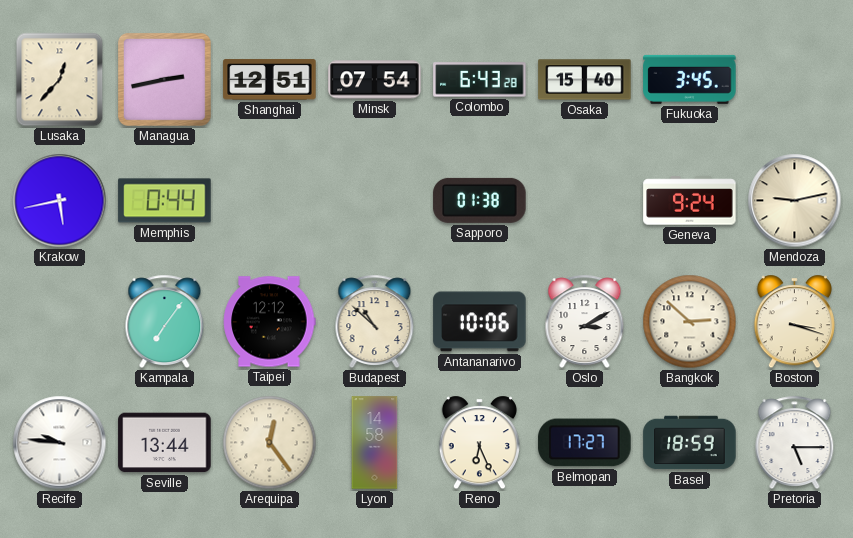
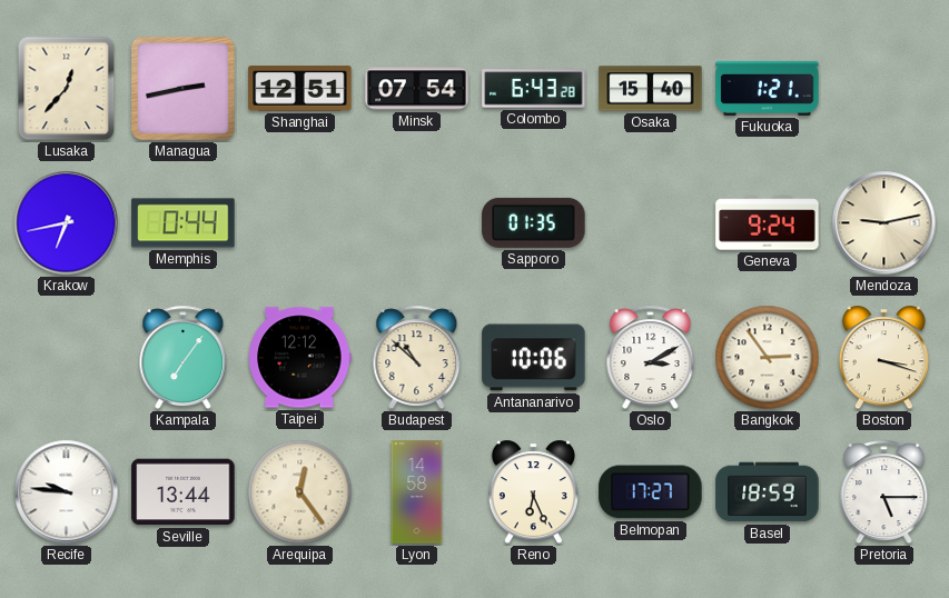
Fukuoka: 3:45 -> 1:21 (768, 88)
Krakow: 5:43 -> 6:43 (67, 223)
Sapporo: 01:38 -> 01:35 (534, 222)
Bangkok: 2:52 -> 2:54 (768, 358)
